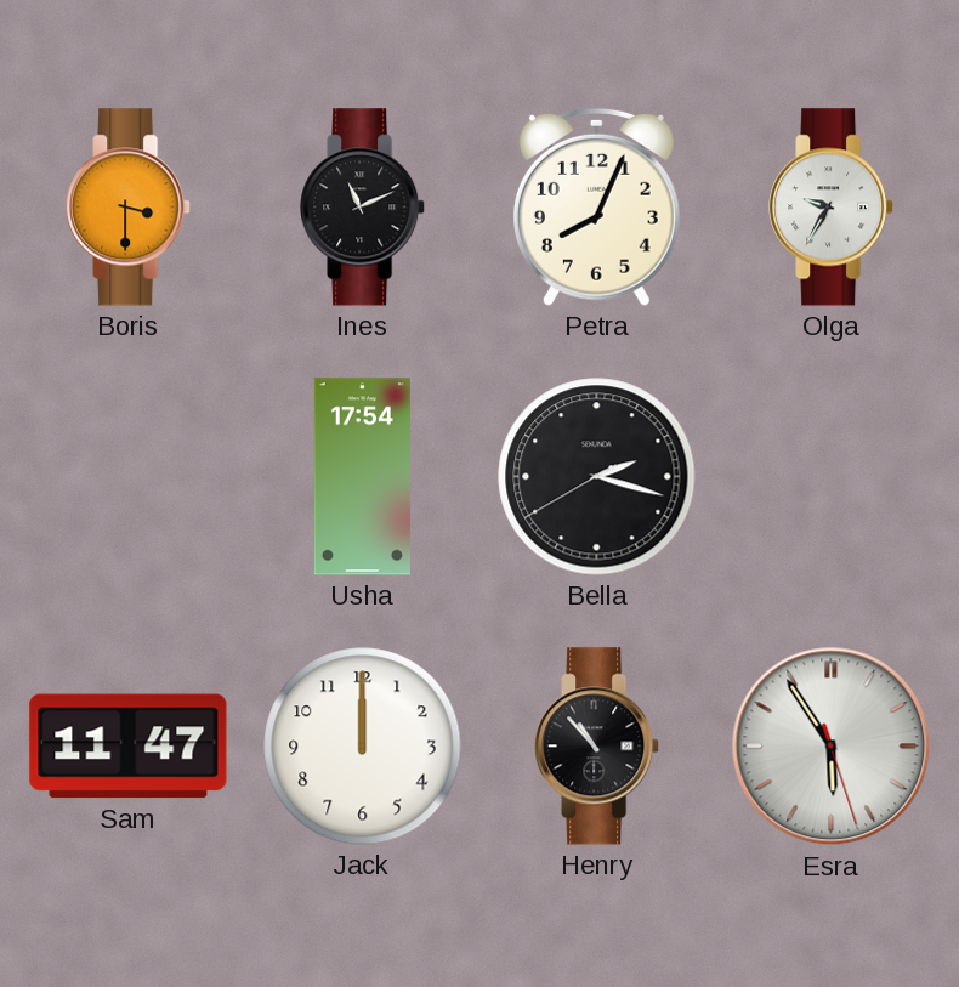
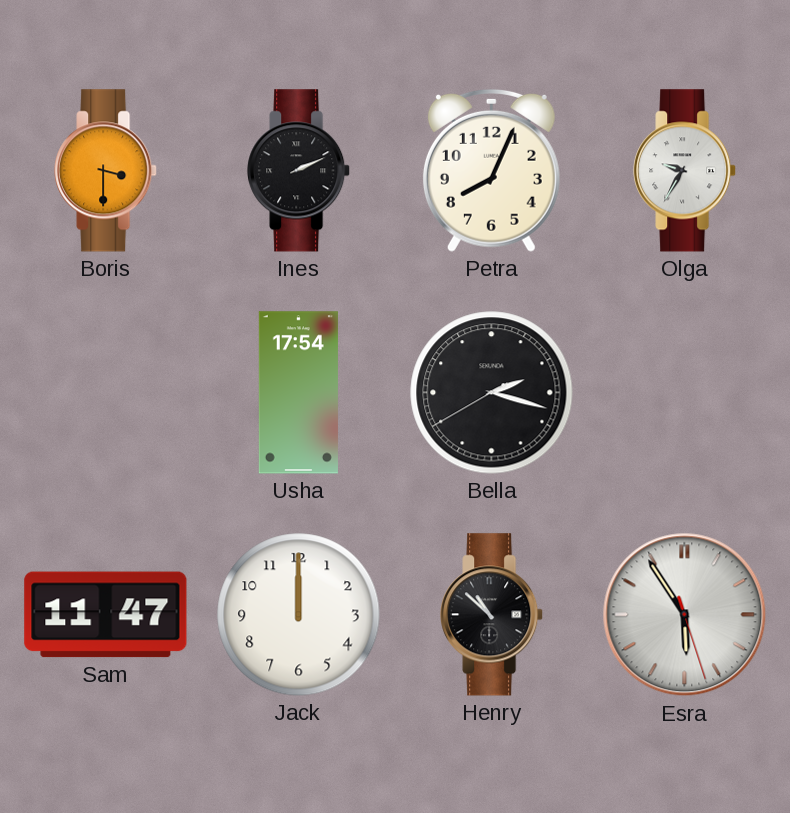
Ines: 11:11 -> 2:11 (299, 171)
Henry: 10:53 -> 10:52 (492, 615)
